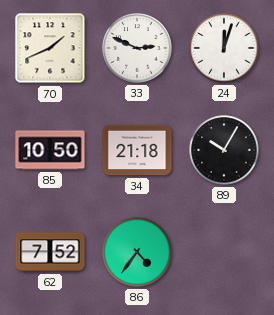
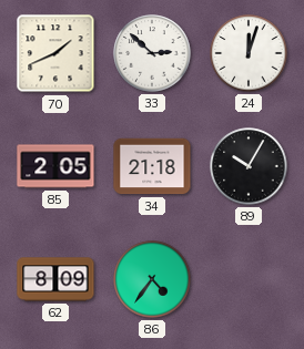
33: 2:49 -> 2:52 (152, 53)
85: 10:50 -> 2:05 (55, 166)
62: 7:52 -> 8:09 (55, 279)
